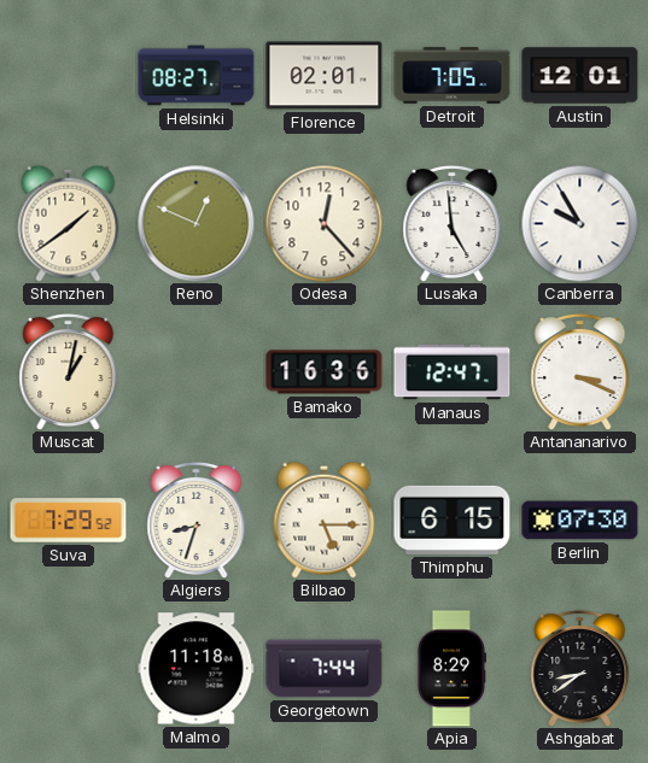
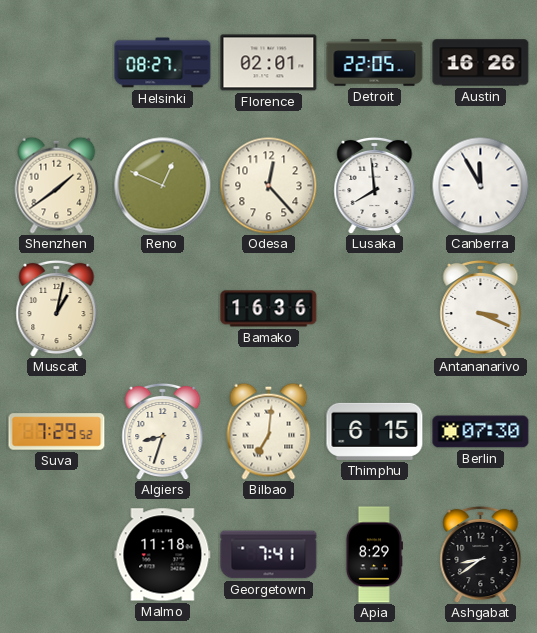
Detroit: 7:05 -> 22:05 (375, 63)
Austin: 12:01 -> 16:26 (481, 63)
Lusaka: 4:59 -> 7:59 (375, 185)
Canberra: 9:55 -> 11:55 (480, 185)
Manaus: 12:47 -> none (453, 372)
Bilbao: 5:15 -> 7:01 (269, 431)
Georgetown: 7:44 -> 7:41 (269, 555)
